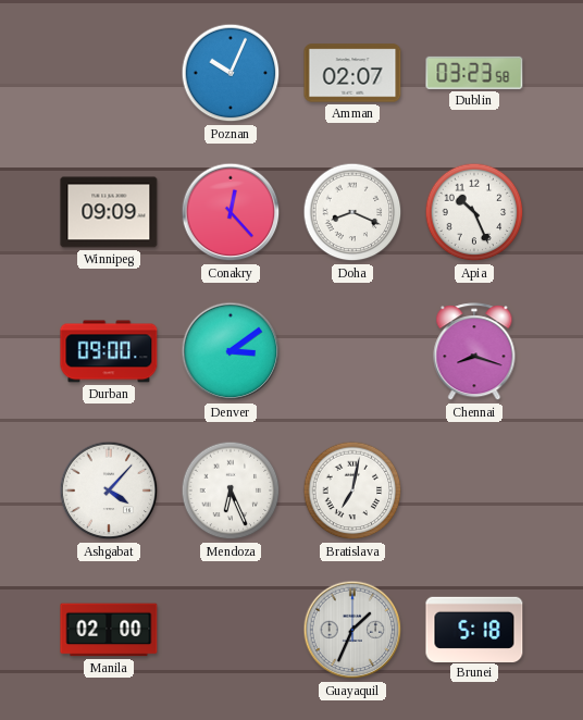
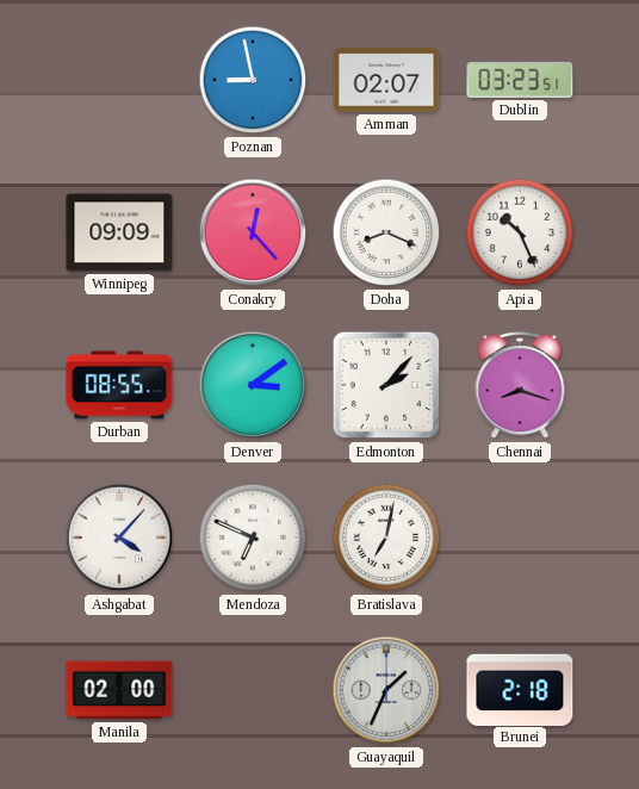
Poznan: 10:04 -> 8:58 (253, 80)
Dublin: 03:23:58 -> 03:23:51 (520, 80)
Durban: 09:00 -> 08:55 (119, 385)
Edmonton: none -> 2:07 (386, 385)
Mendoza: 6:26 -> 6:49 (253, 538)
Brunei: 5:18 -> 2:18 (520, 689)
